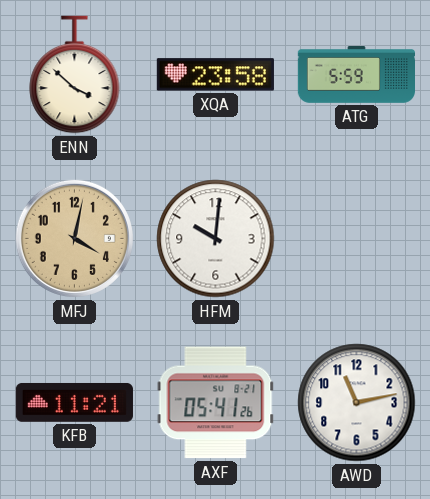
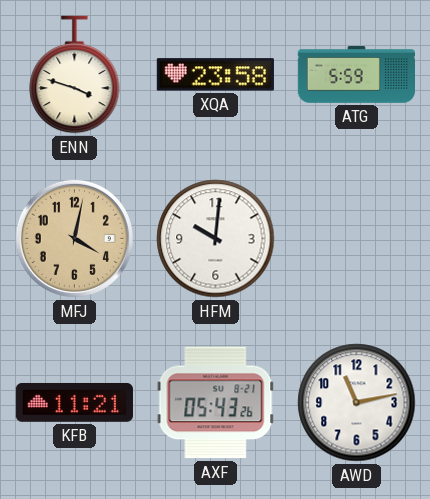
ENN: 3:52 -> 3:48 (75, 75)
AXF: 05:41 -> 05:43 (216, 403)
